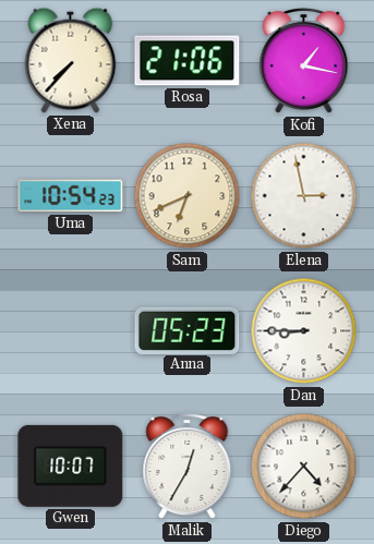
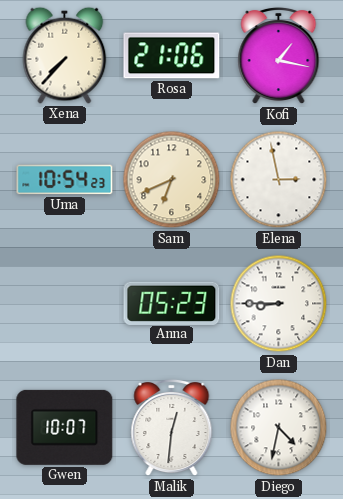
Malik: 12:35 -> 12:31 (172, 428)
Diego: 4:37 -> 4:32 (279, 428)
